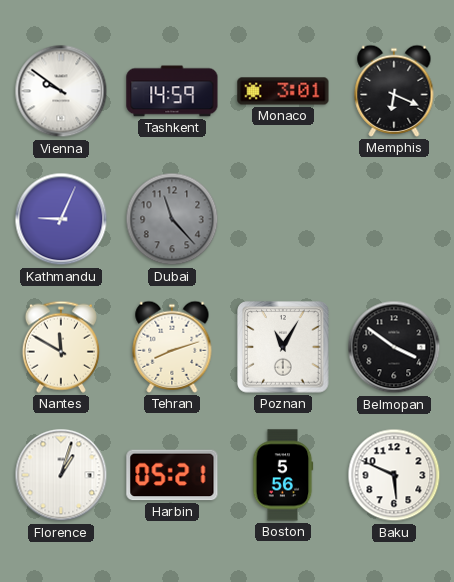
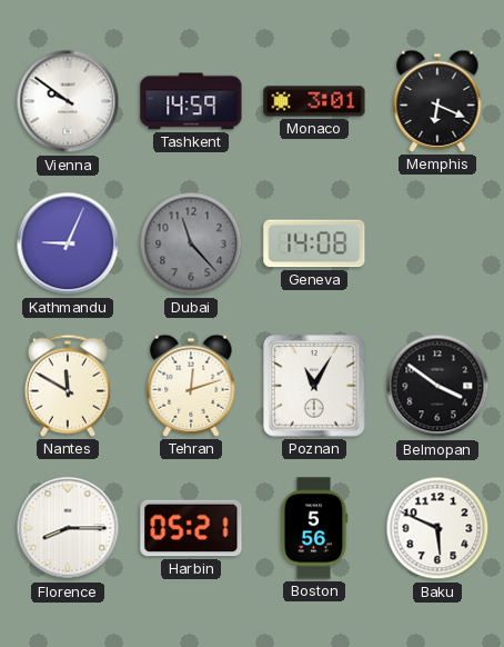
Geneva: none -> 14:08 (314, 243)
Tehran: 8:12 -> 12:12 (191, 386)
Florence: 1:03 -> 8:15 (68, 528)
